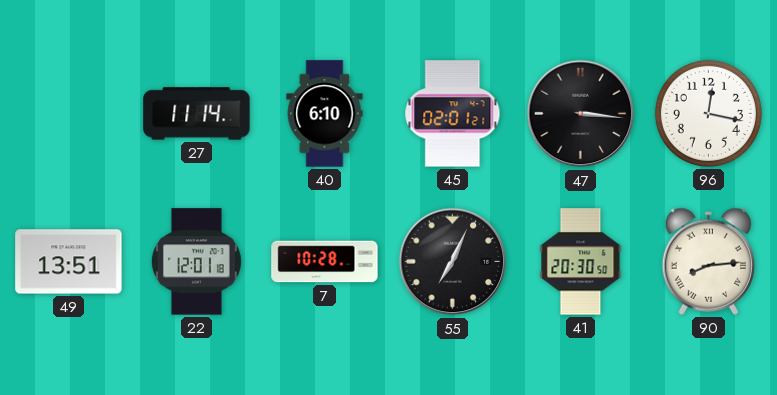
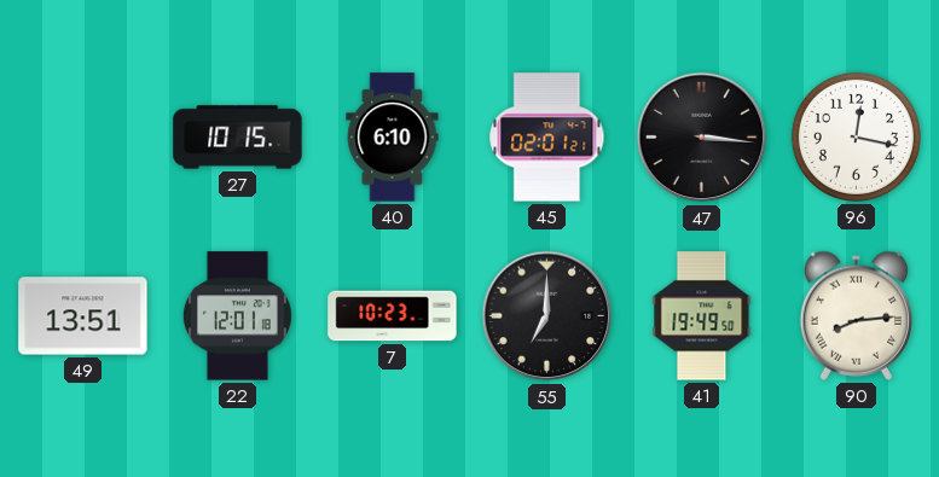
27: 11:14 -> 10:15 (238, 138)
7: 10:28 -> 10:23 (393, 316)
55: 7:04 -> 7:00 (547, 316)
41: 20:30 -> 19:49 (702, 316)
